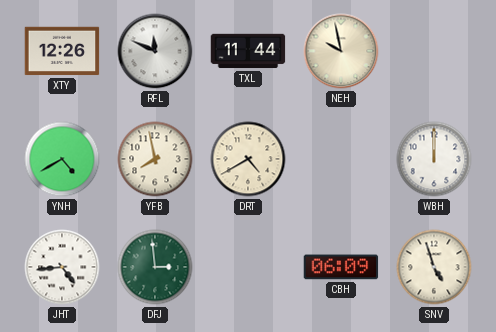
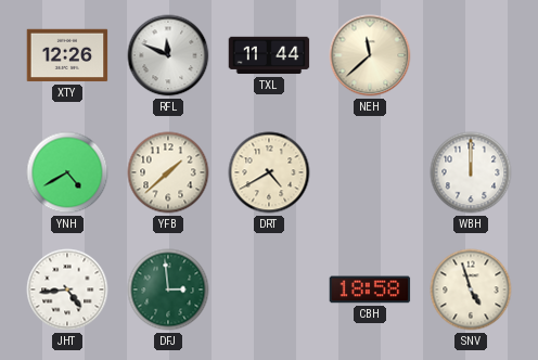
NEH: 9:58 -> 11:38 (370, 55)
YFB: 7:58 -> 1:38 (168, 172)
CBH: 06:09 -> 18:58 (370, 290)
